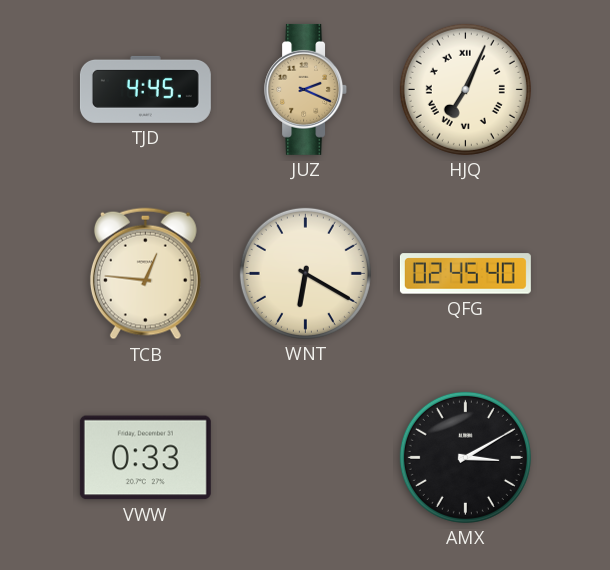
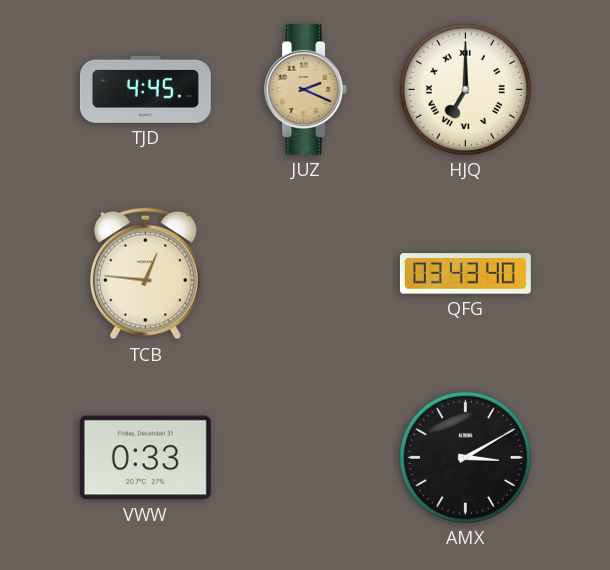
HJQ: 7:04 -> 7:00 (465, 89)
WNT: 6:20 -> none (305, 273)
QFG: 02:45 -> 03:43 (465, 274)
